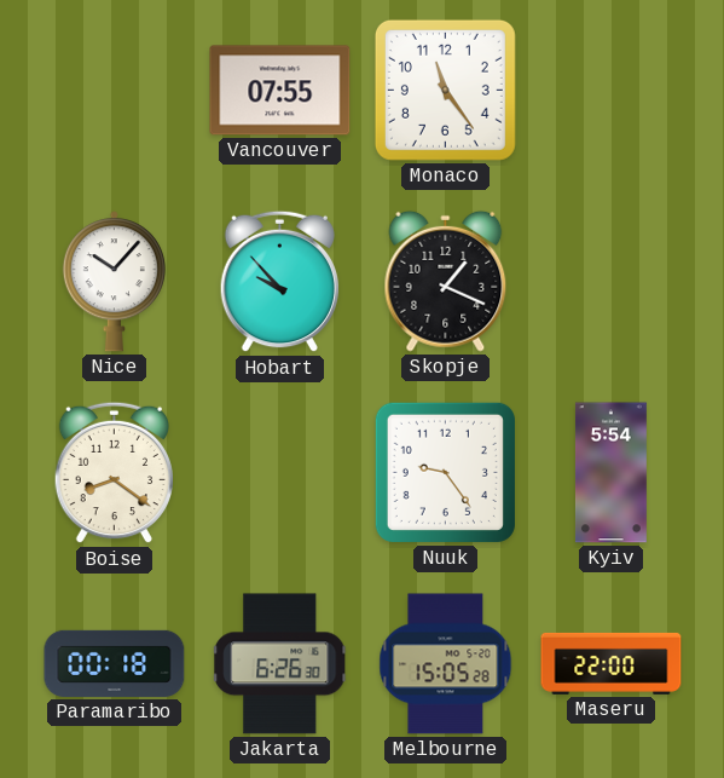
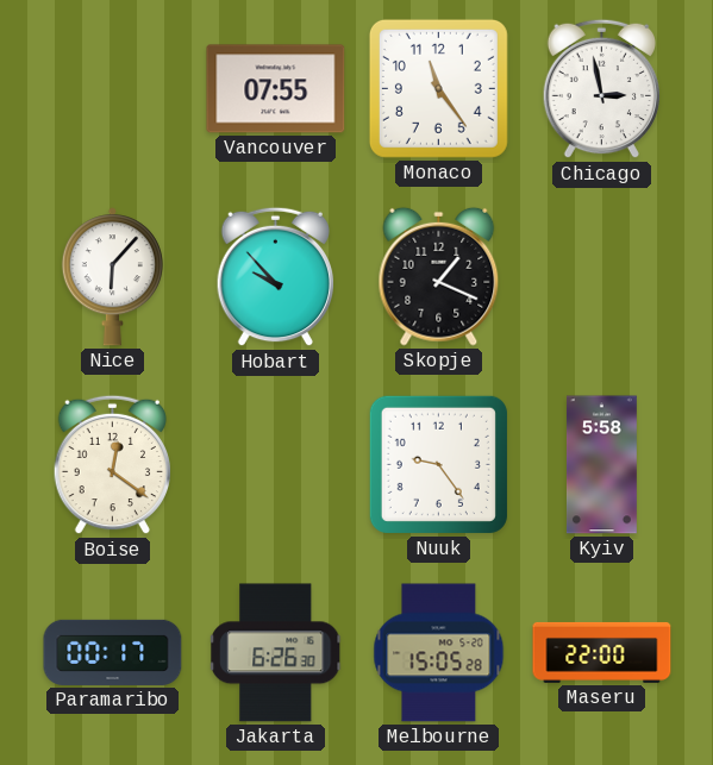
Chicago: none -> 2:58 (602, 89)
Nice: 10:07 -> 6:07 (112, 277)
Boise: 8:21 -> 12:21 (113, 465)
Kyiv: 5:54 -> 5:58 (601, 465)
Paramaribo: 00:18 -> 00:17 (113, 652)
